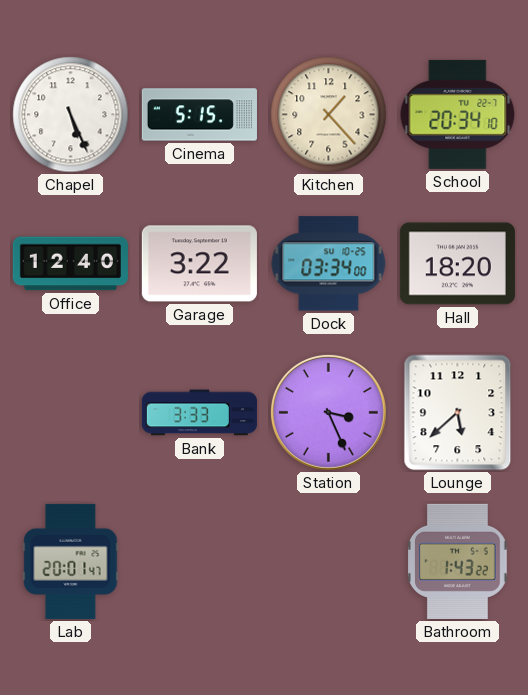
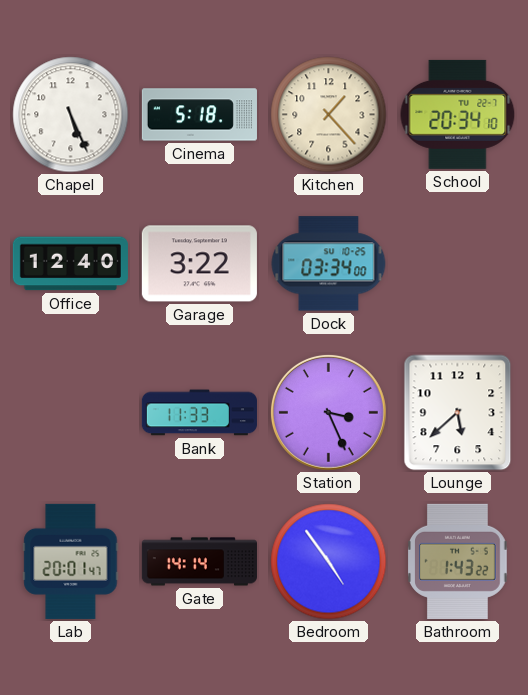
Cinema: 5:15 -> 5:18 (199, 115)
Hall: 18:20 -> none (457, 264)
Bank: 3:33 -> 11:33 (199, 413)
Gate: none -> 14:14 (199, 562)
Bedroom: none -> 4:54 (329, 562)
